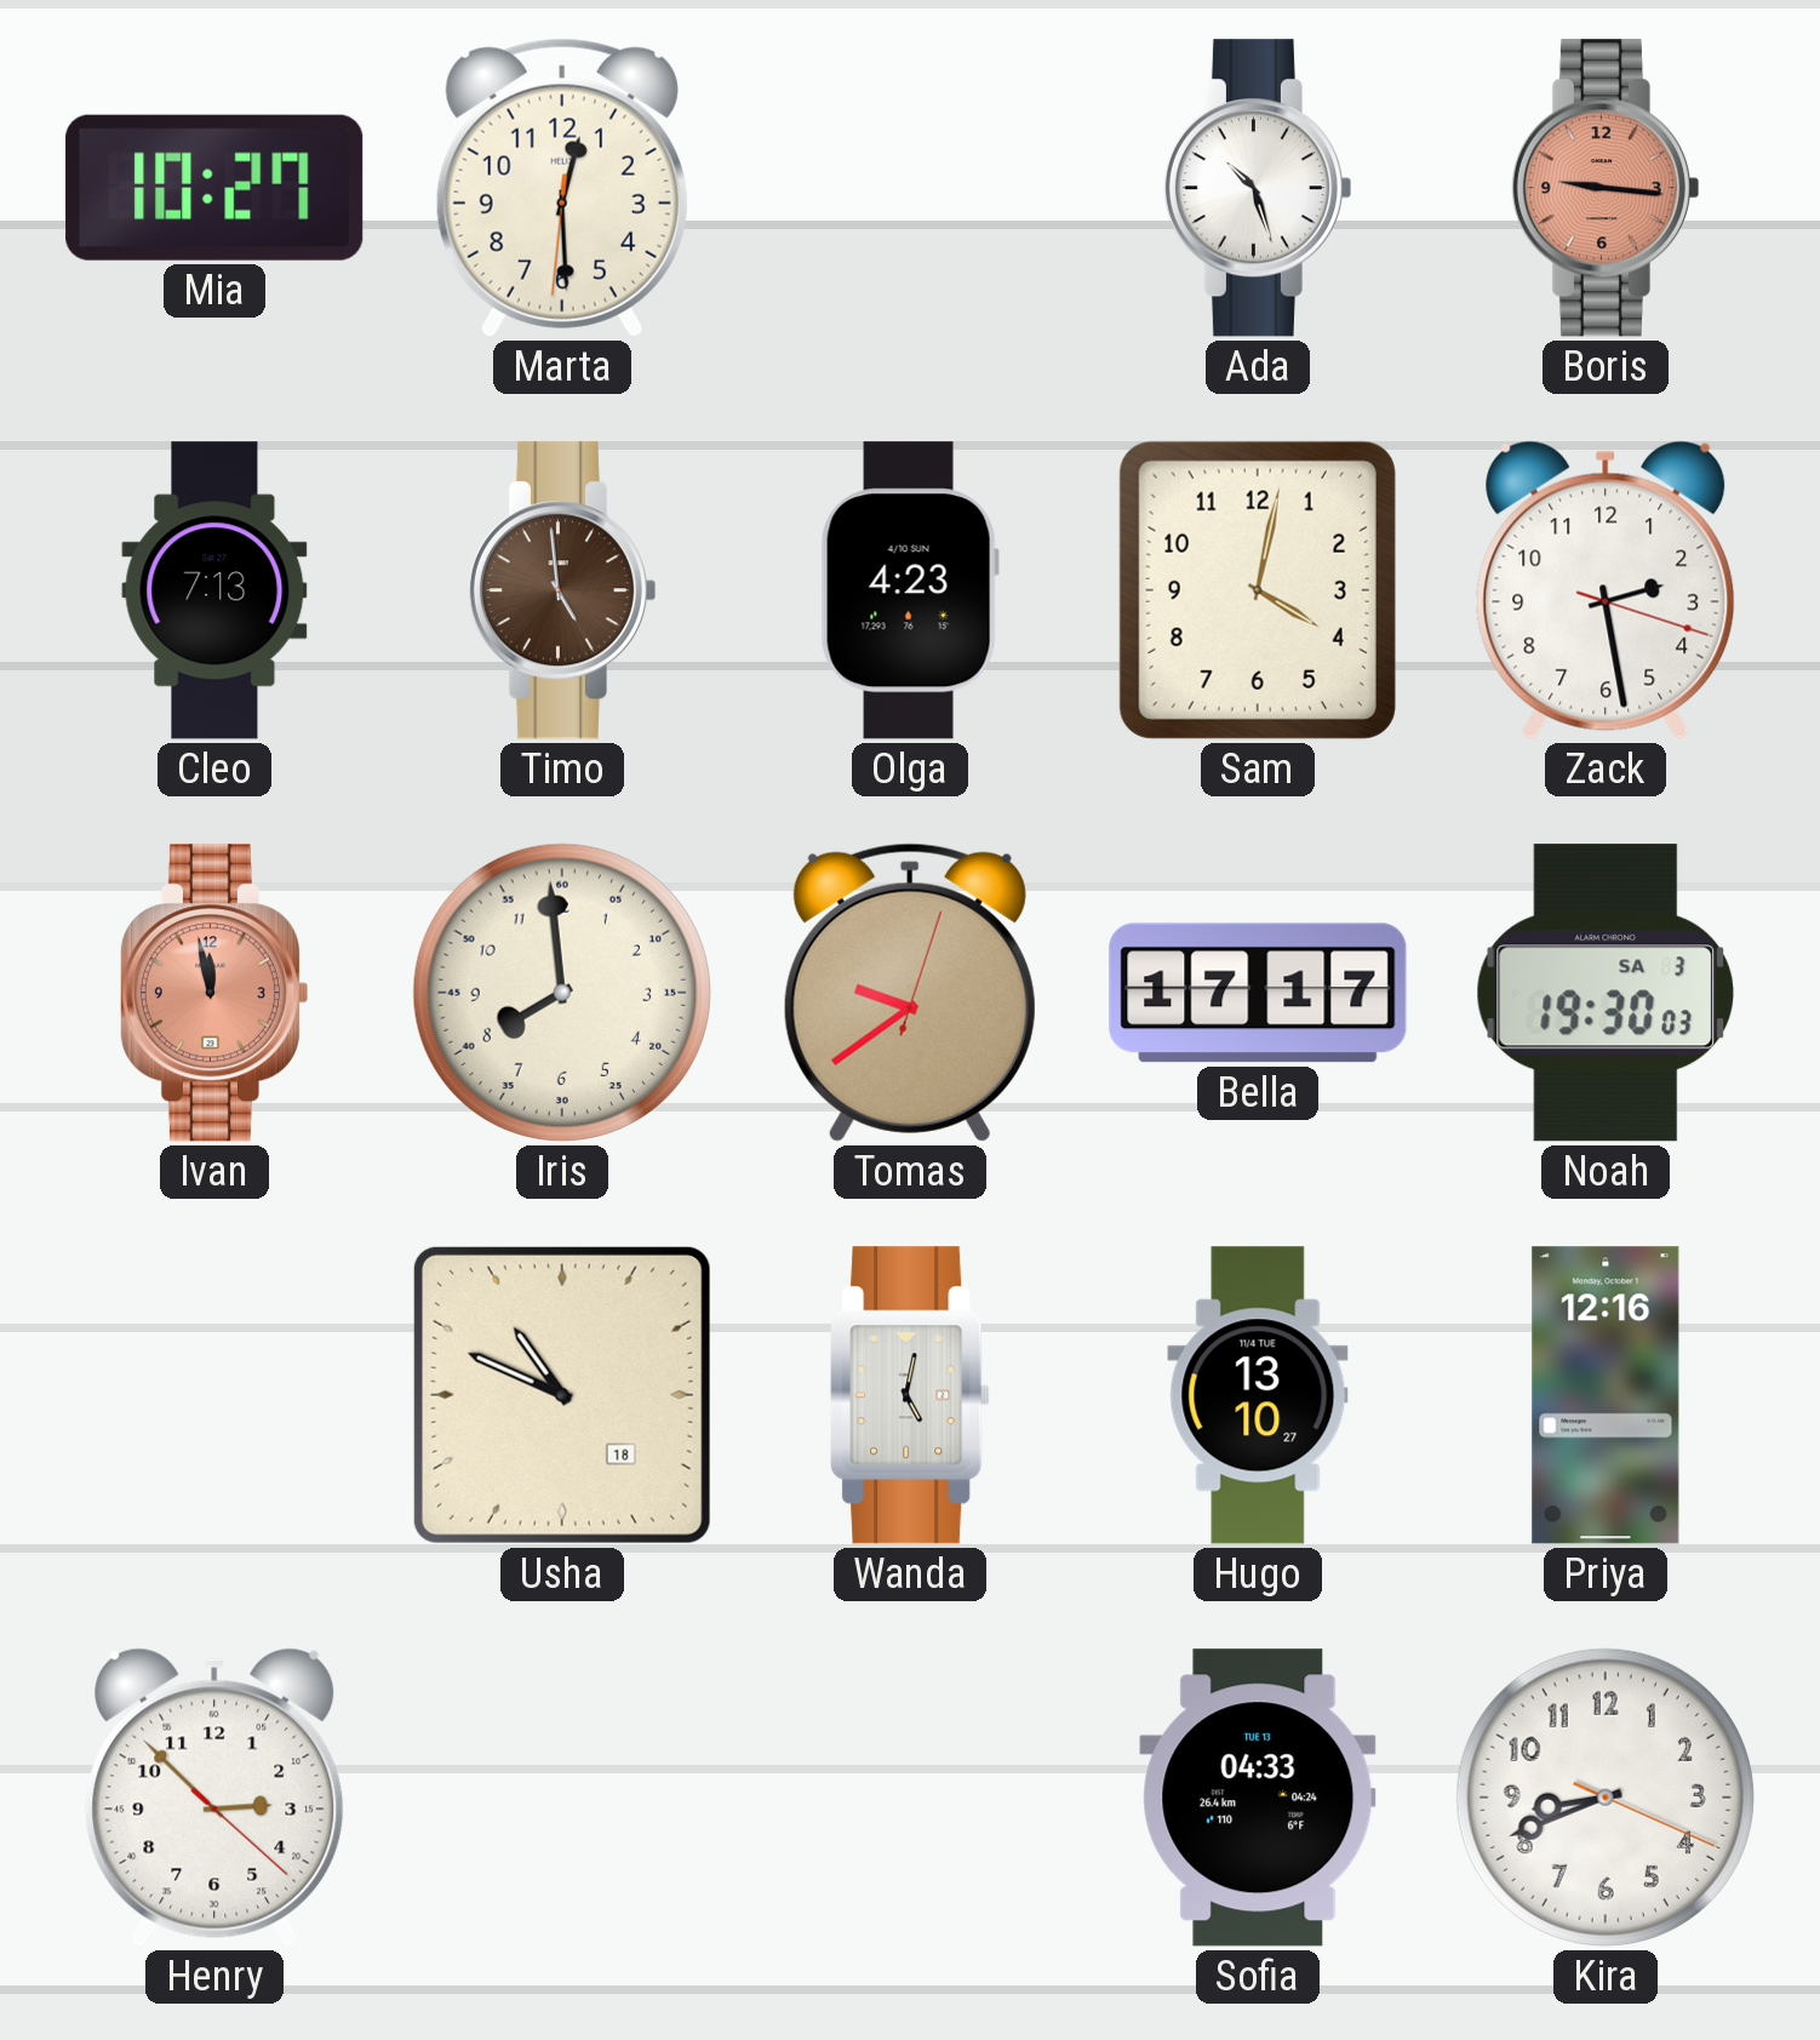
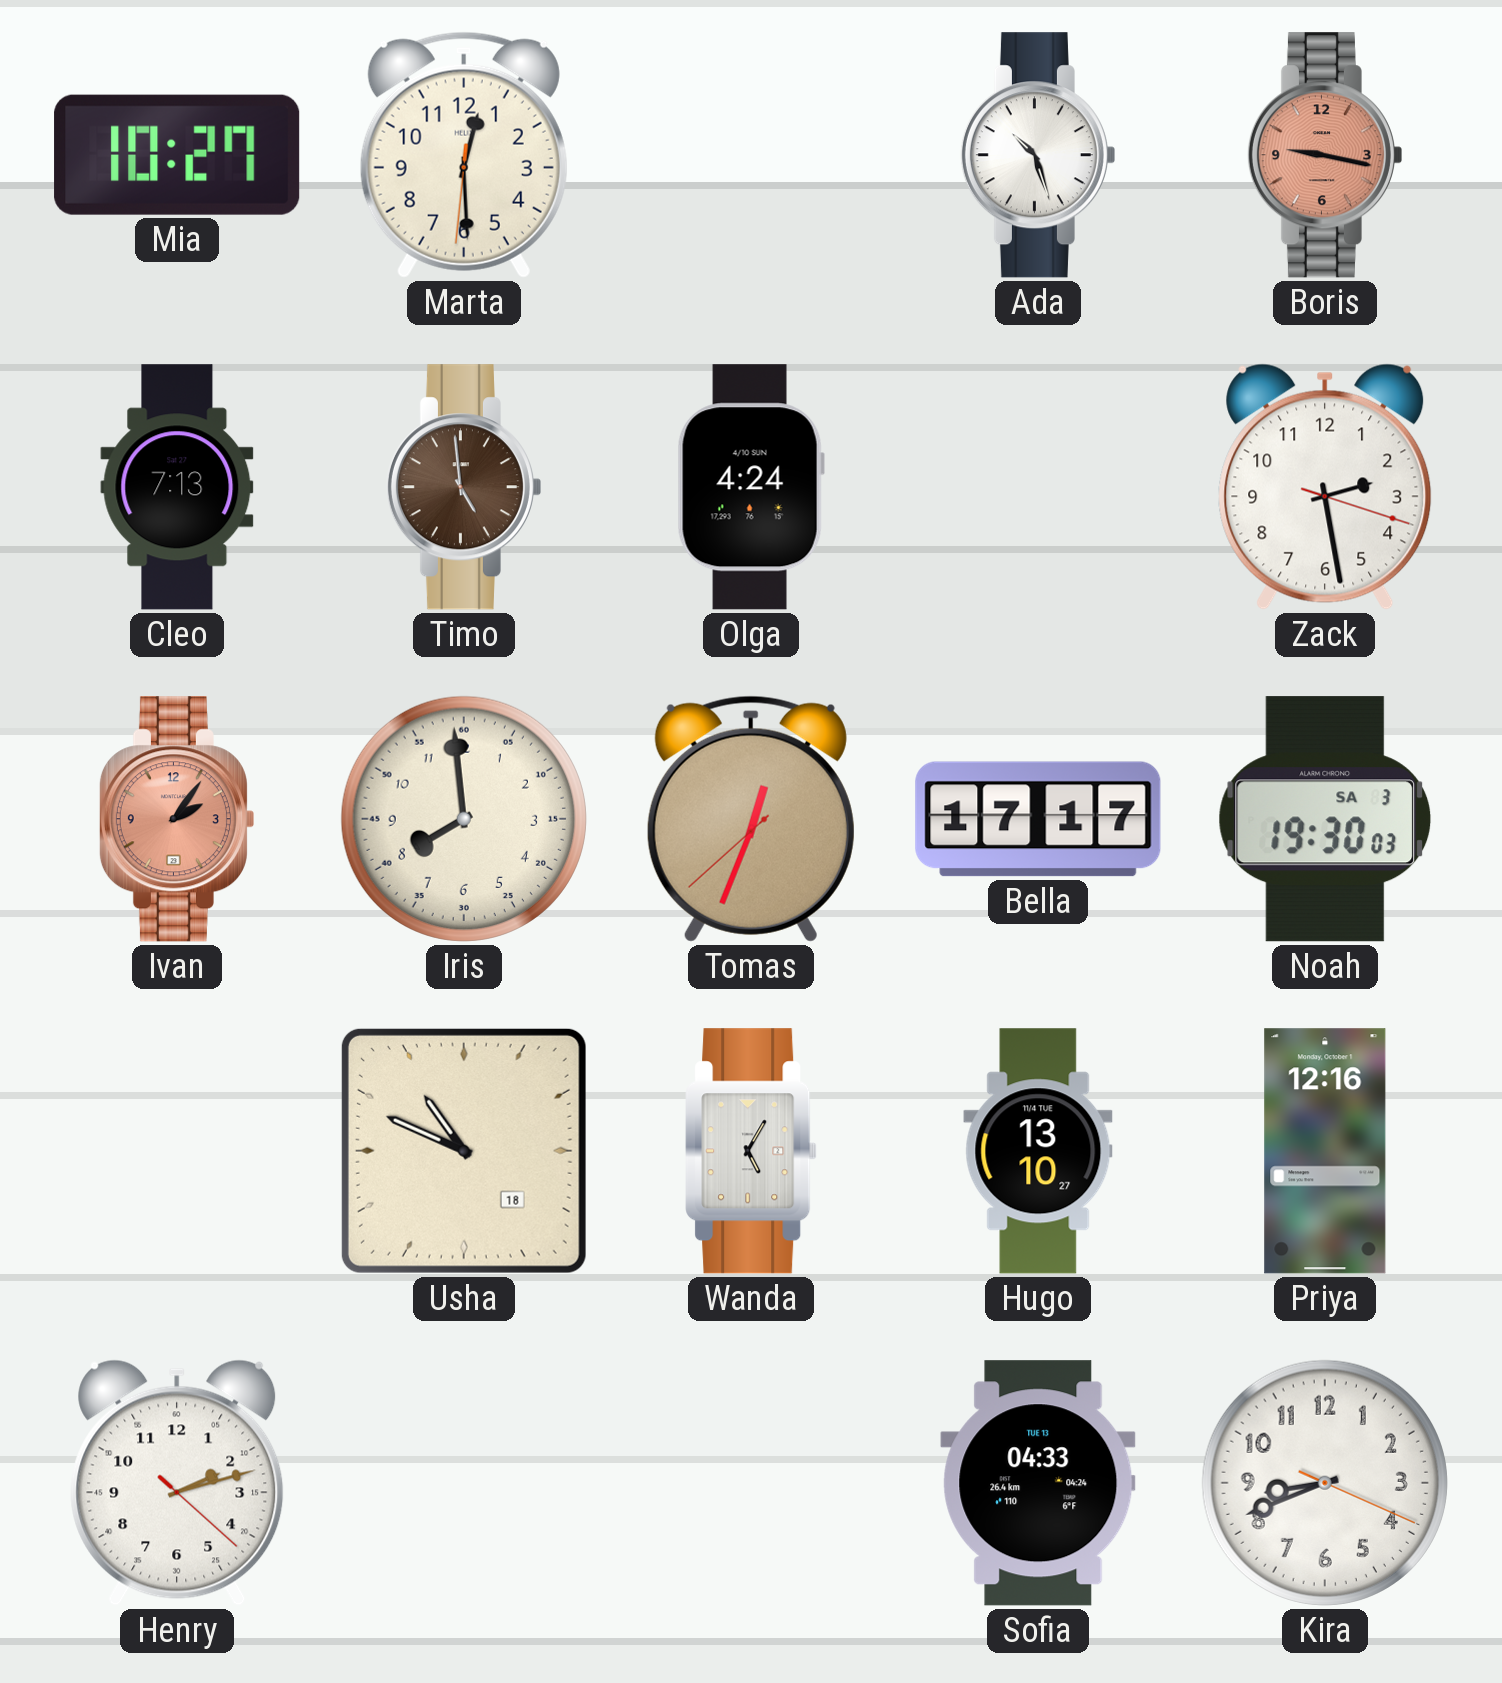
Boris: 9:16 -> 9:17 (1324, 155)
Olga: 4:23 -> 4:24 (751, 487)
Sam: 4:02 -> none (1258, 590)
Ivan: 11:58 -> 2:06 (176, 819)
Tomas: 9:39 -> 12:33 (751, 819)
Wanda: 5:02 -> 5:05 (751, 1151)
Henry: 2:52 -> 2:12 (177, 1483)
